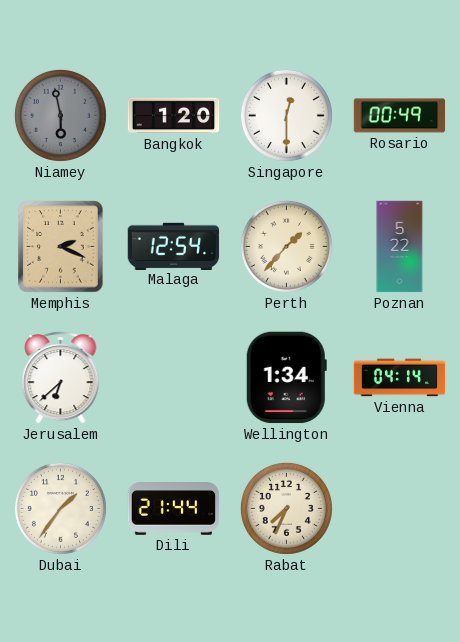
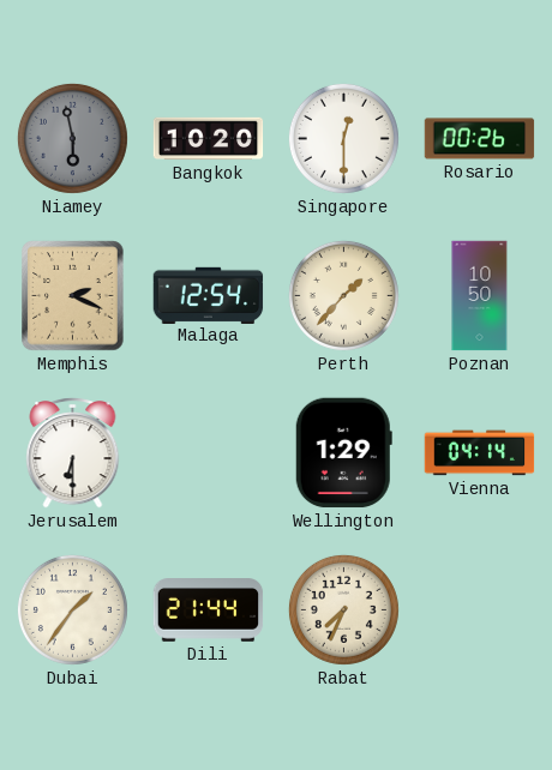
Bangkok: 1:20 -> 10:20 (209, 139)
Rosario: 00:49 -> 00:26 (480, 139)
Poznan: 5:22 -> 10:50 (480, 296)
Jerusalem: 6:38 -> 6:30 (73, 453)
Wellington: 1:34 -> 1:29 (343, 453)
